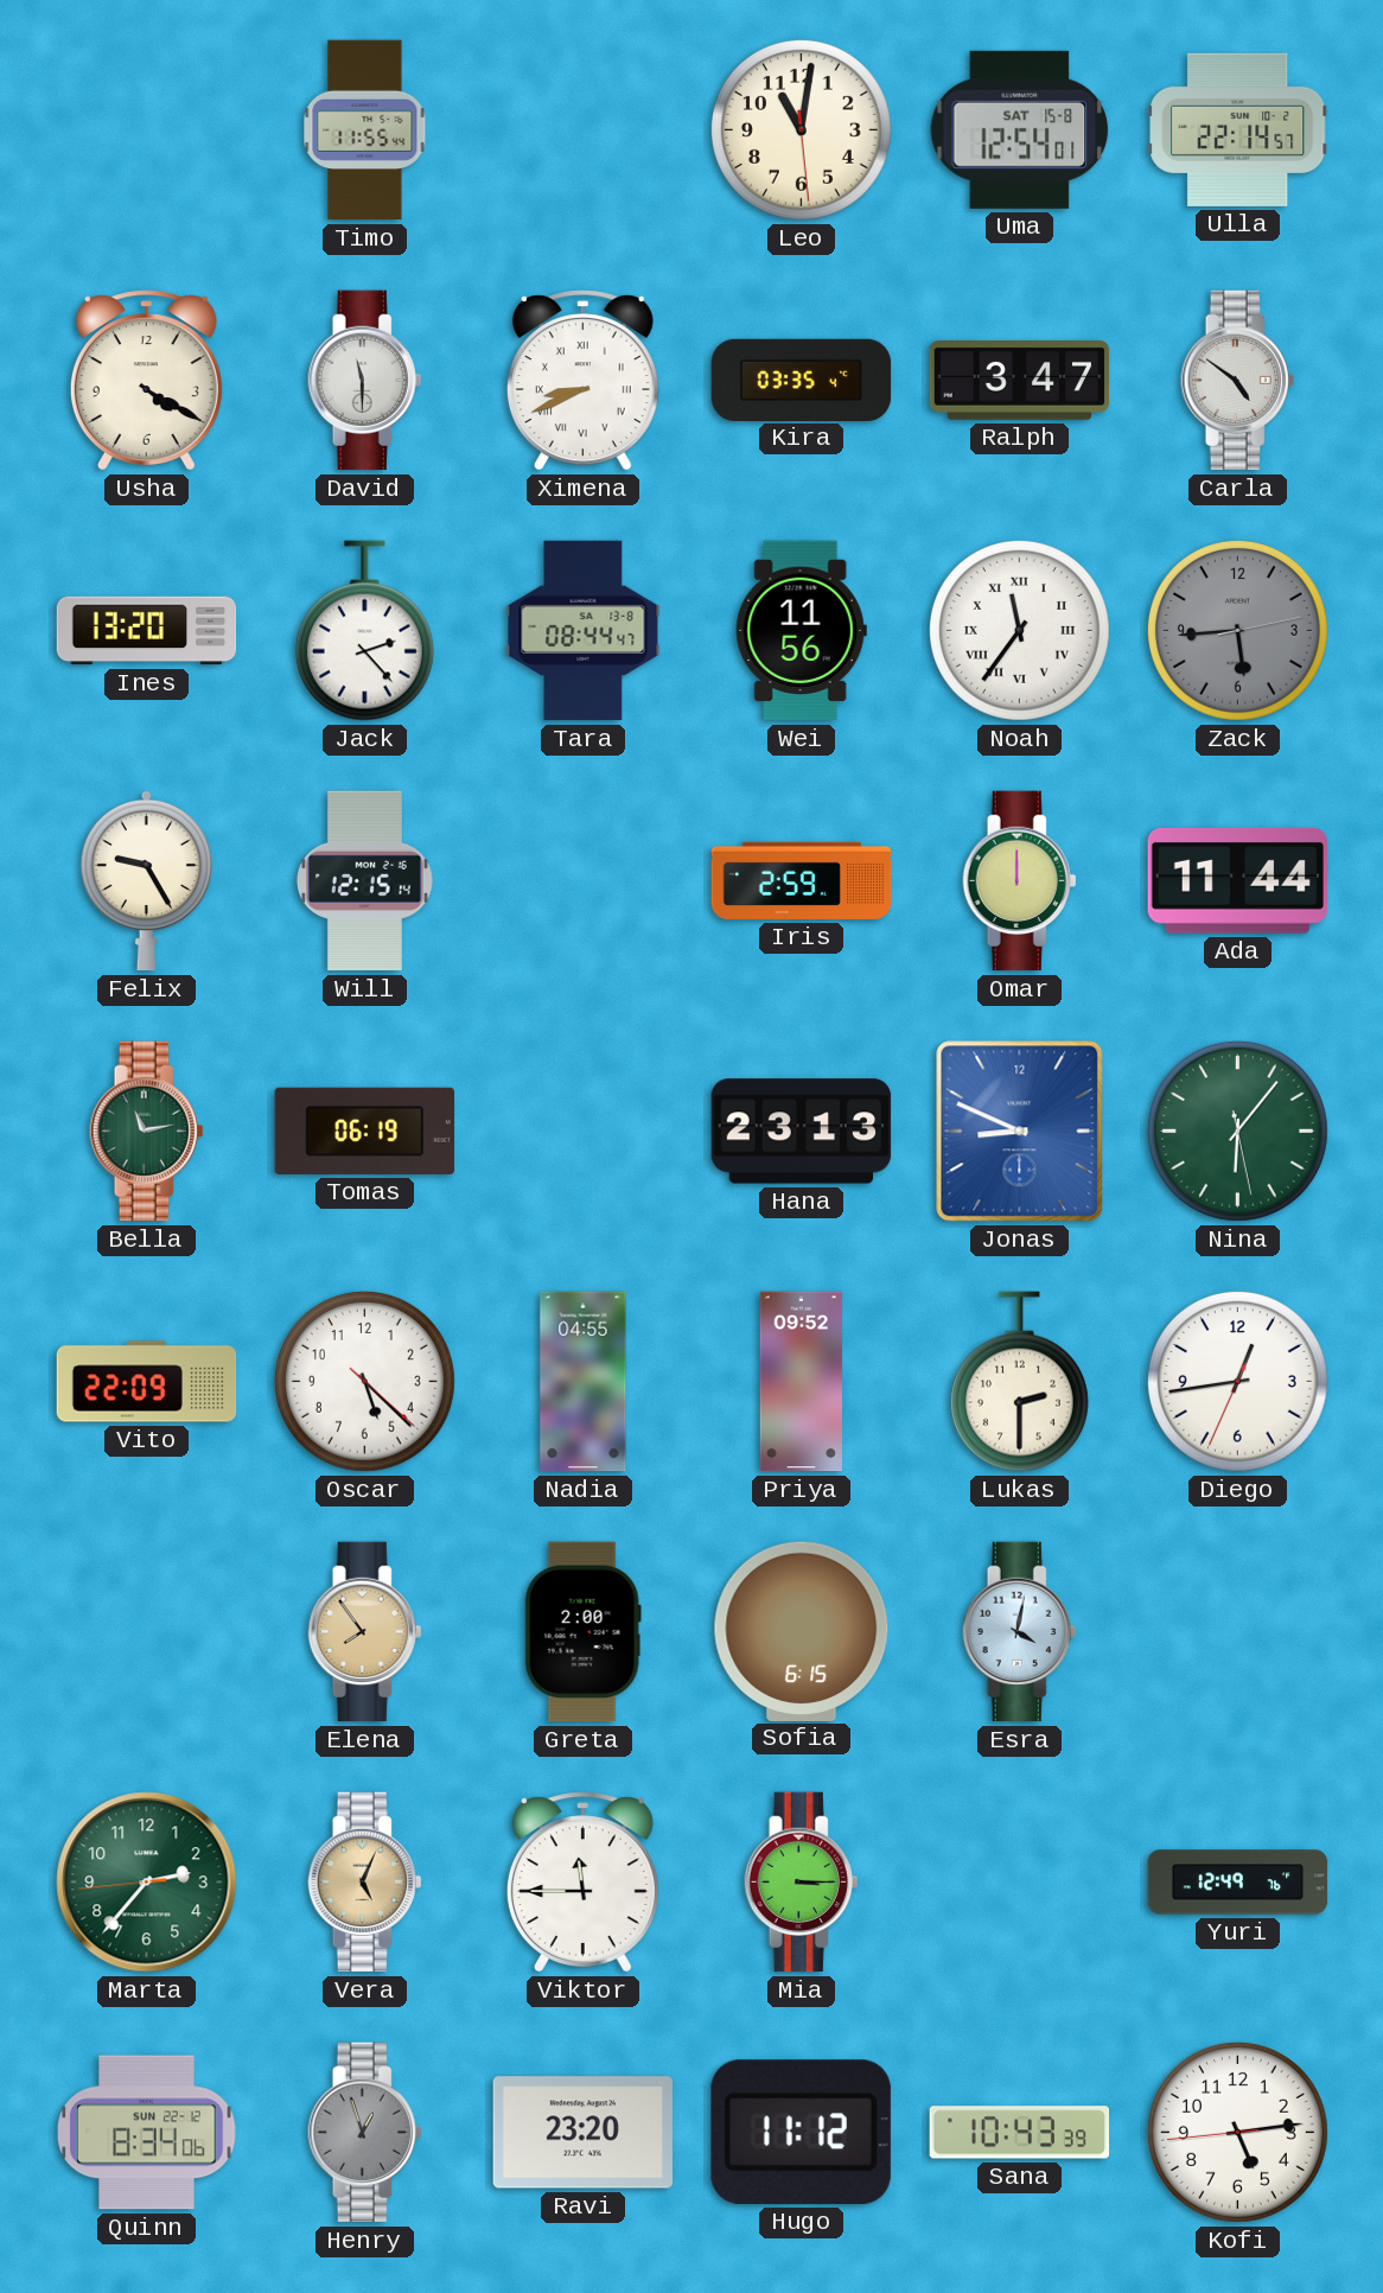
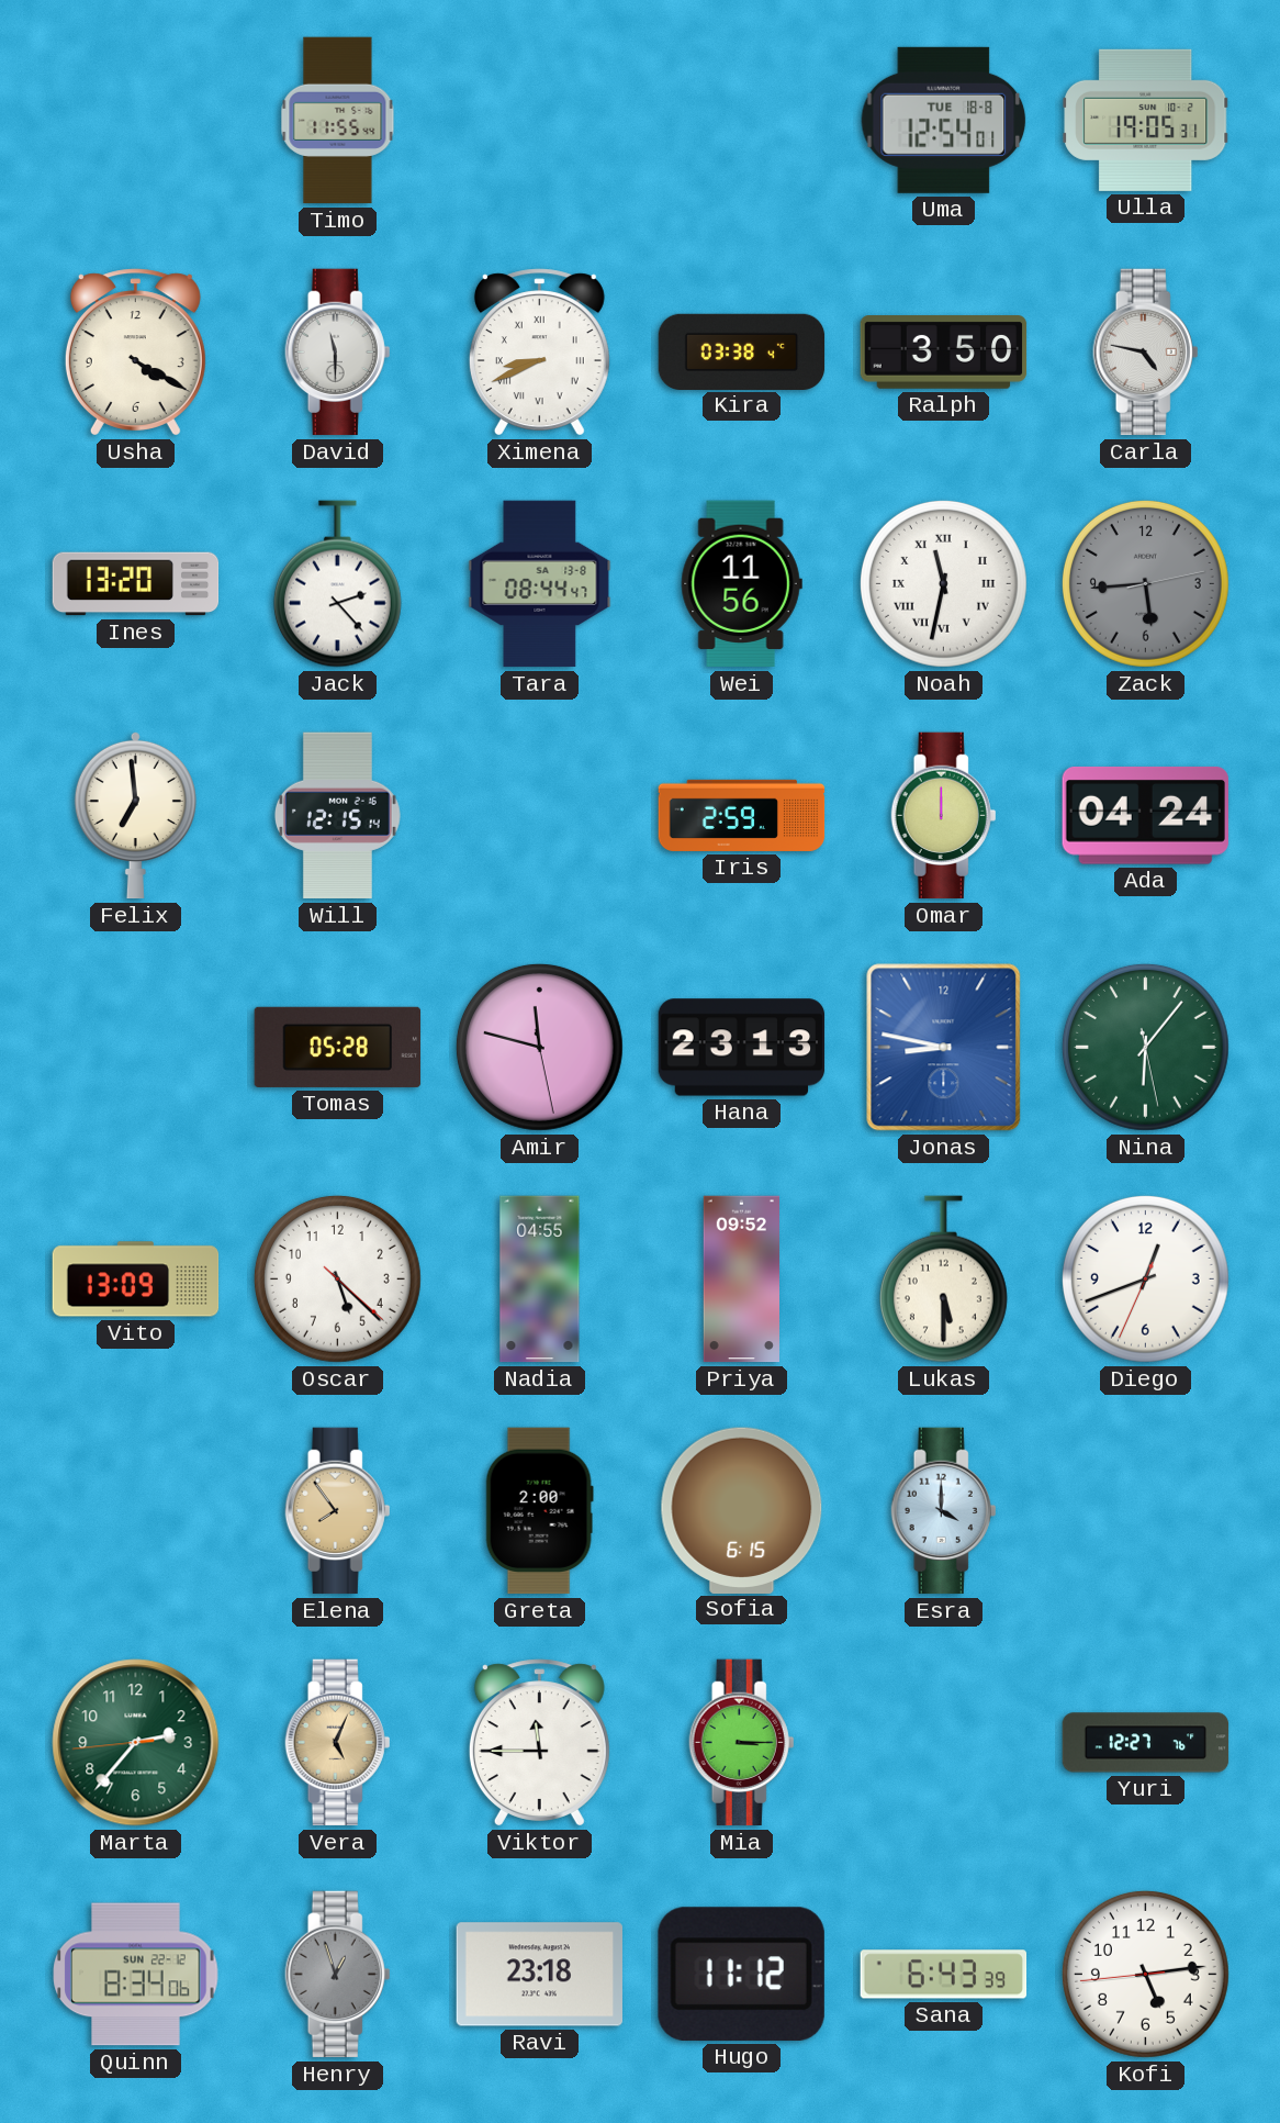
Leo: 11:01 -> none (801, 129)
Uma date: SAT 15-8 -> TUE 18-8 (944, 120)
Ulla: 22:14 -> 19:05 (1146, 120)
Kira: 03:35 -> 03:38 (742, 351)
Ralph: 3:47 -> 3:50 (944, 353)
Carla: 4:51 -> 4:47 (1146, 353)
Noah: 11:36 -> 11:32 (943, 583)
Felix: 9:25 -> 6:59 (135, 815)
Ada: 11:44 -> 04:24 (1145, 815)
Bella: 11:13 -> none (147, 1132)
Tomas: 06:19 -> 05:28 (338, 1047)
Amir: none -> 11:47 (539, 1047)
Jonas: 8:49 -> 8:47 (944, 1048)
Vito: 22:09 -> 13:09 (136, 1280)
Lukas: 2:30 -> 5:30 (943, 1280)
Diego: 12:43 -> 12:41 (1145, 1278)
Esra: 4:02 -> 4:00 (944, 1511)
Yuri: 12:49 -> 12:27 (1146, 1743)
Ravi: 23:20 -> 23:18 (539, 1975)
Sana: 10:43 -> 6:43 (944, 1975)
